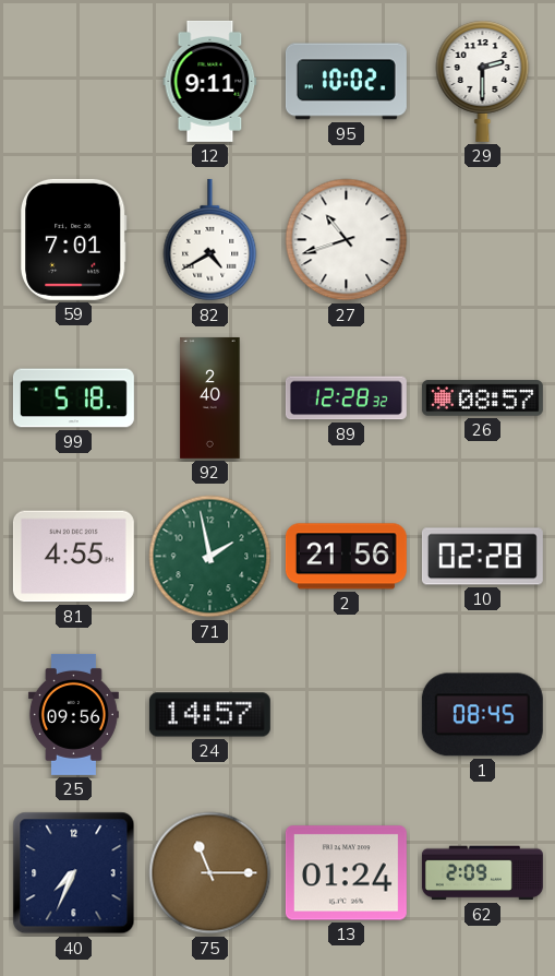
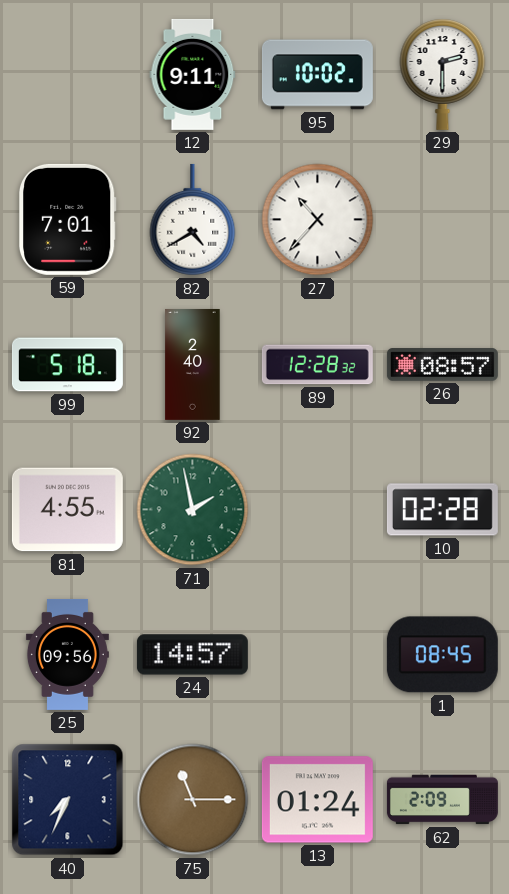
27: 10:42 -> 10:37 (318, 220)
2: 21:56 -> none (346, 557)
